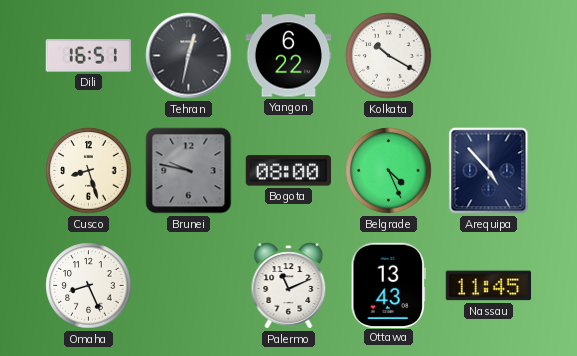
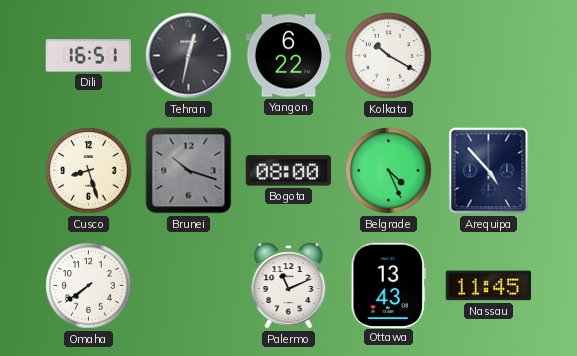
Brunei: 9:47 -> 10:18 (189, 171)
Omaha: 8:26 -> 7:39 (89, 286)
